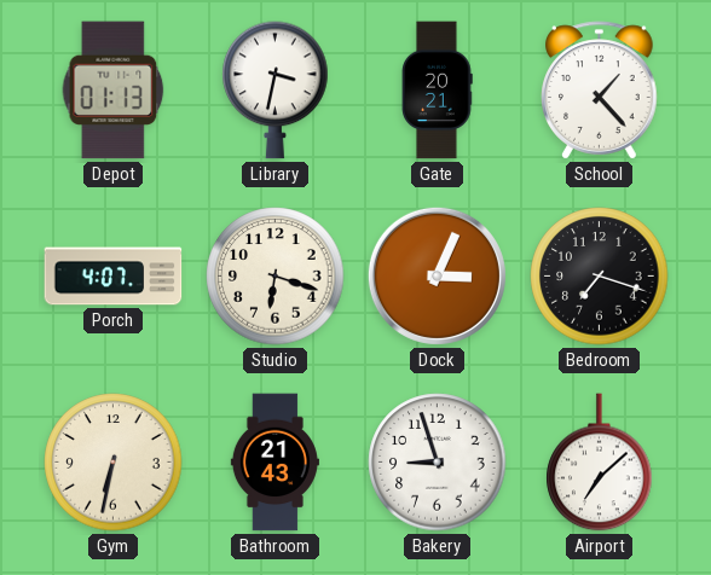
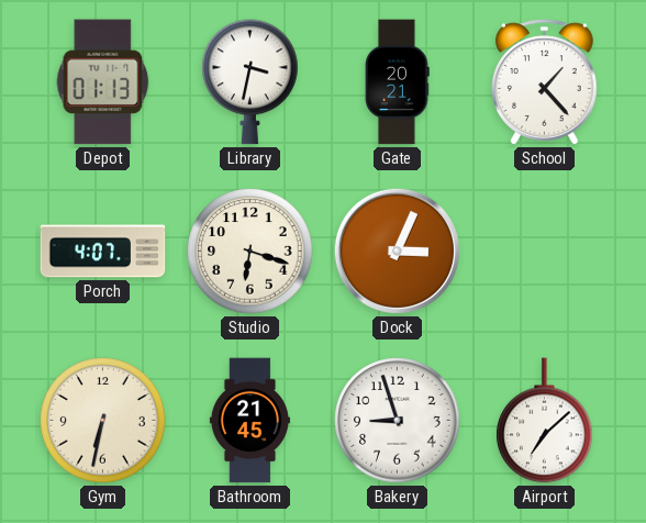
Bedroom: 7:18 -> none (600, 277)
Bathroom: 21:43 -> 21:45 (249, 421)
